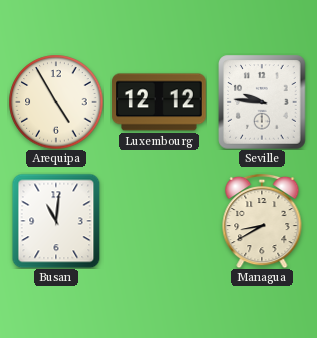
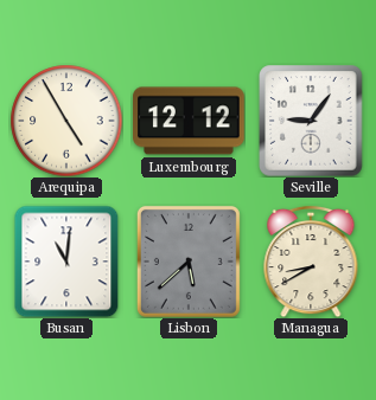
Seville: 9:46 -> 9:06 (311, 121)
Lisbon: none -> 5:38 (189, 262)
